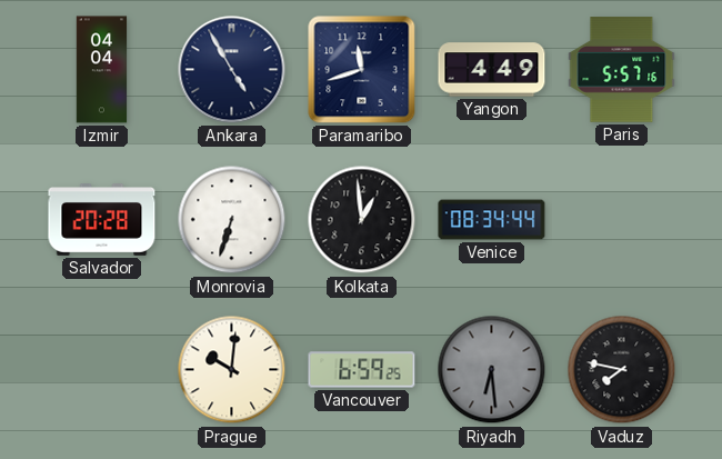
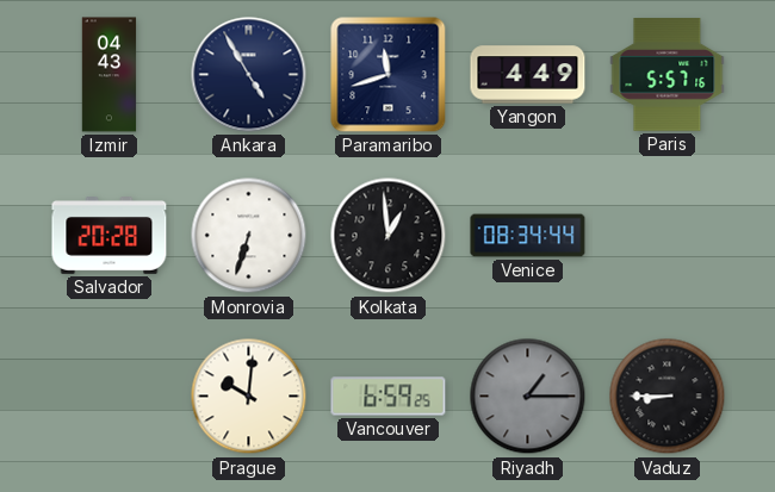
Izmir: 04:04 -> 04:43 (110, 75)
Riyadh: 6:29 -> 1:15 (528, 397)
Vaduz: 7:47 -> 8:45 (668, 397)
